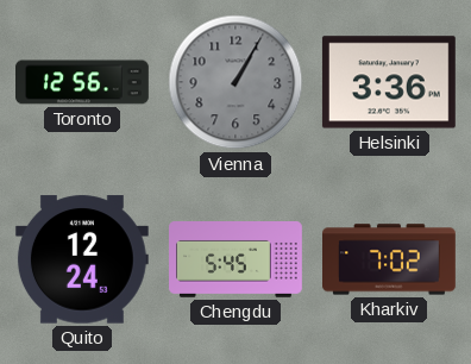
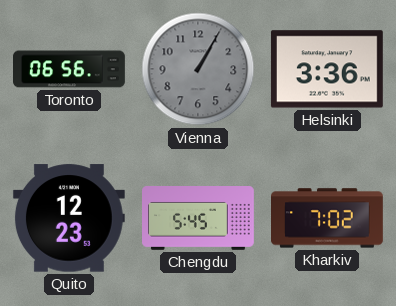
Toronto: 12:56 -> 06:56 (70, 69)
Quito: 12:24 -> 12:23 (69, 218)
